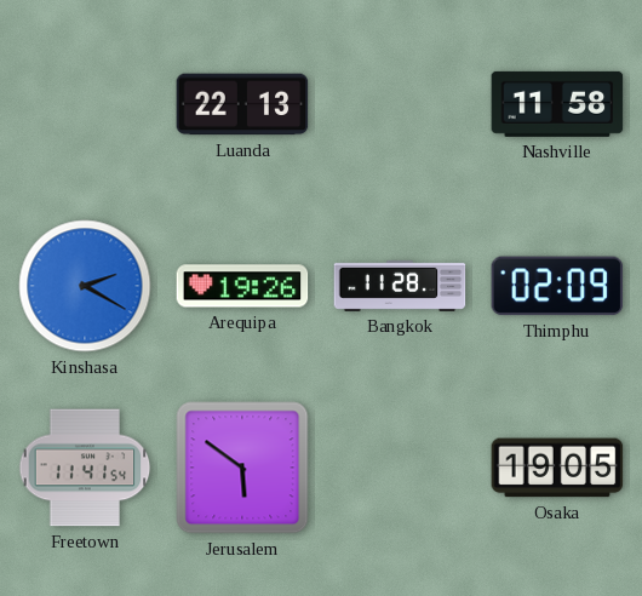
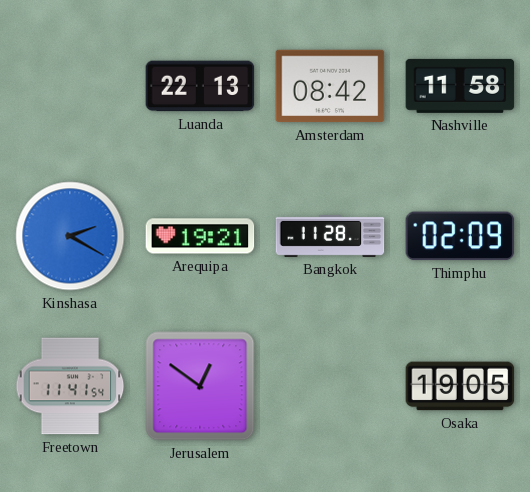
Amsterdam: none -> 08:42 (330, 86)
Arequipa: 19:26 -> 19:21 (200, 236)
Jerusalem: 5:51 -> 12:51 (200, 386)
